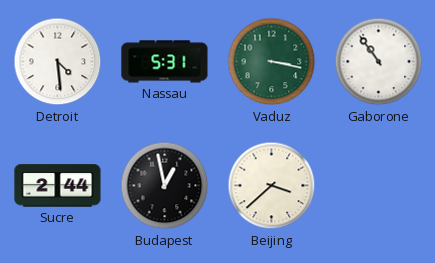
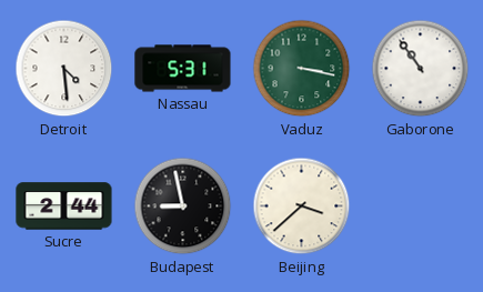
Budapest: 12:58 -> 8:58 (183, 207)
